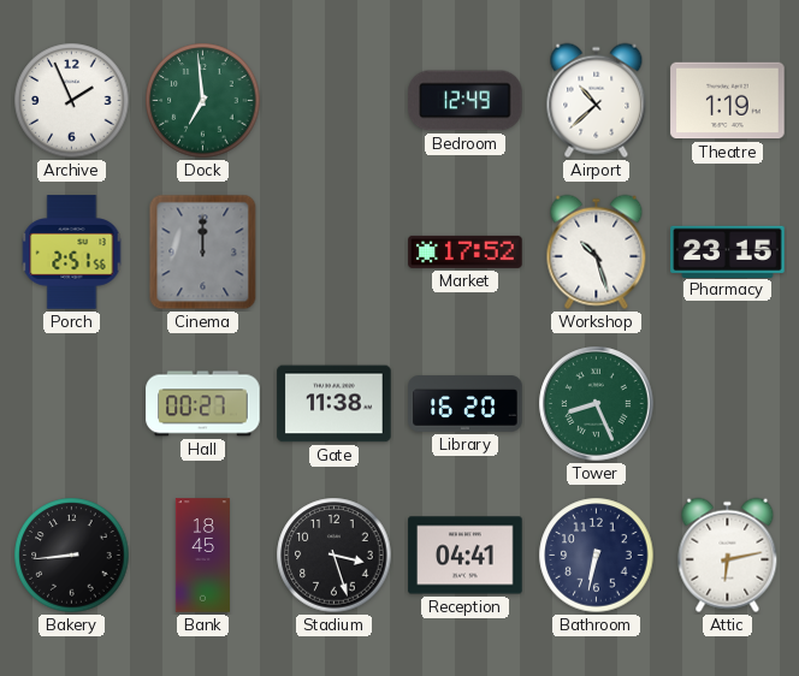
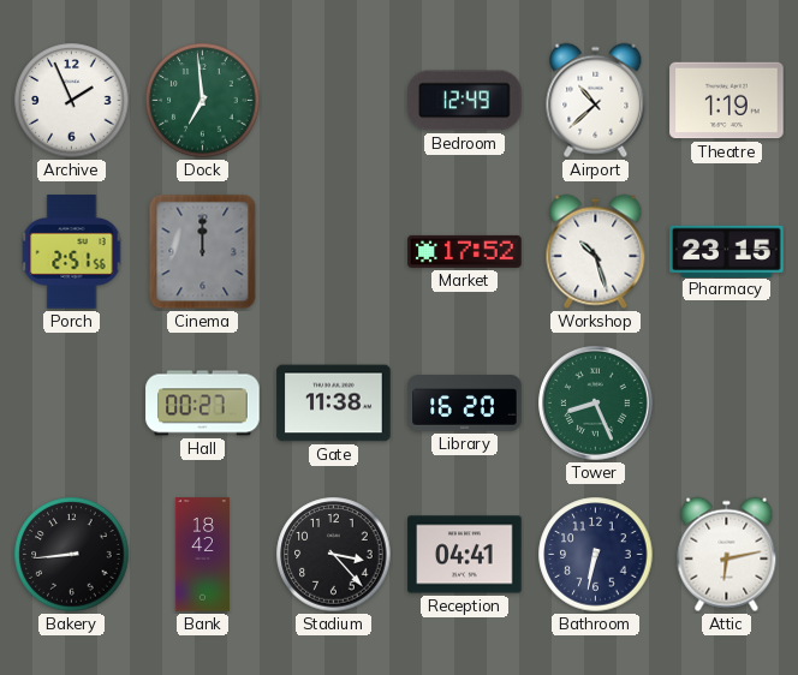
Bank: 18:45 -> 18:42 (202, 555)
Stadium: 3:27 -> 3:23 (334, 555)
